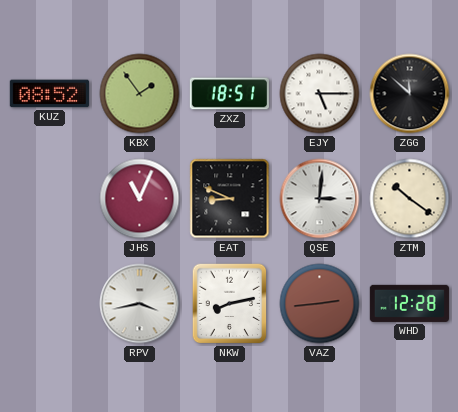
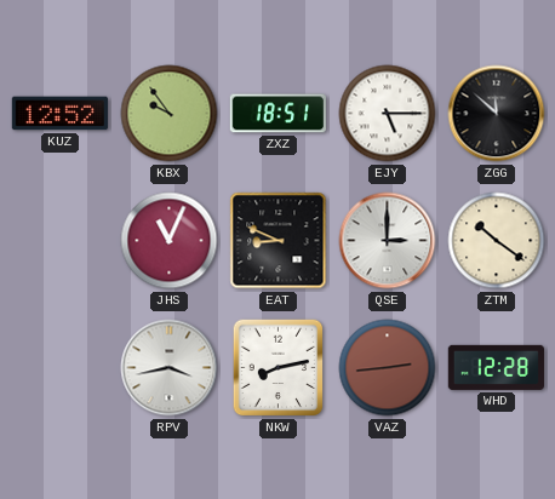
KUZ: 08:52 -> 12:52 (59, 114)
KBX: 1:54 -> 9:54 (170, 114)
QSE: 3:01 -> 3:00 (388, 241)
